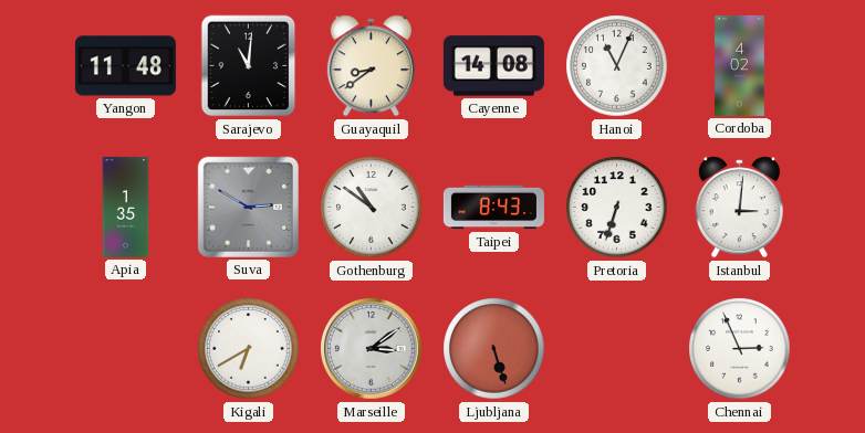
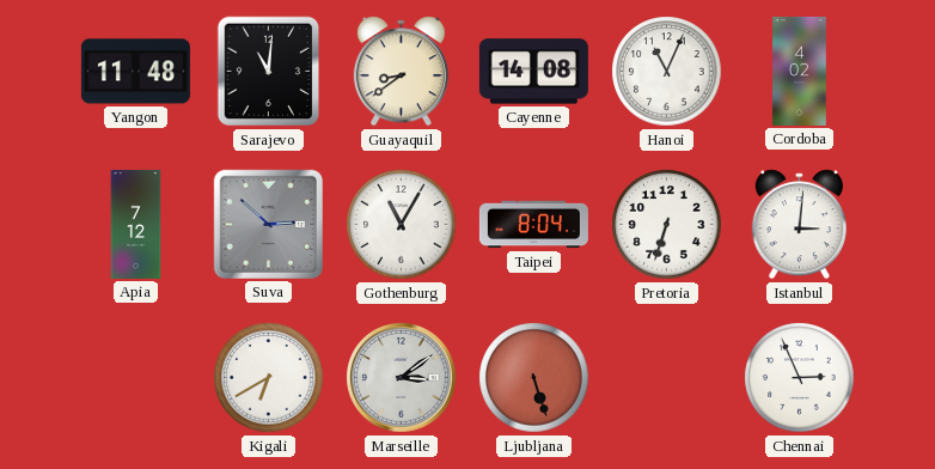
Apia: 1:35 -> 7:12 (136, 224)
Suva: 2:50 -> 2:52 (268, 224)
Gothenburg: 10:51 -> 11:05 (402, 225)
Taipei: 8:43 -> 8:04 (533, 225)
